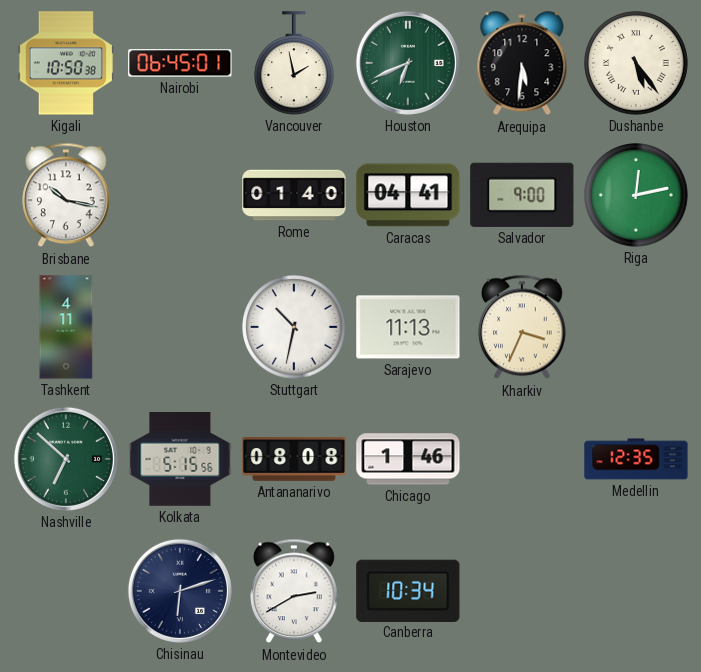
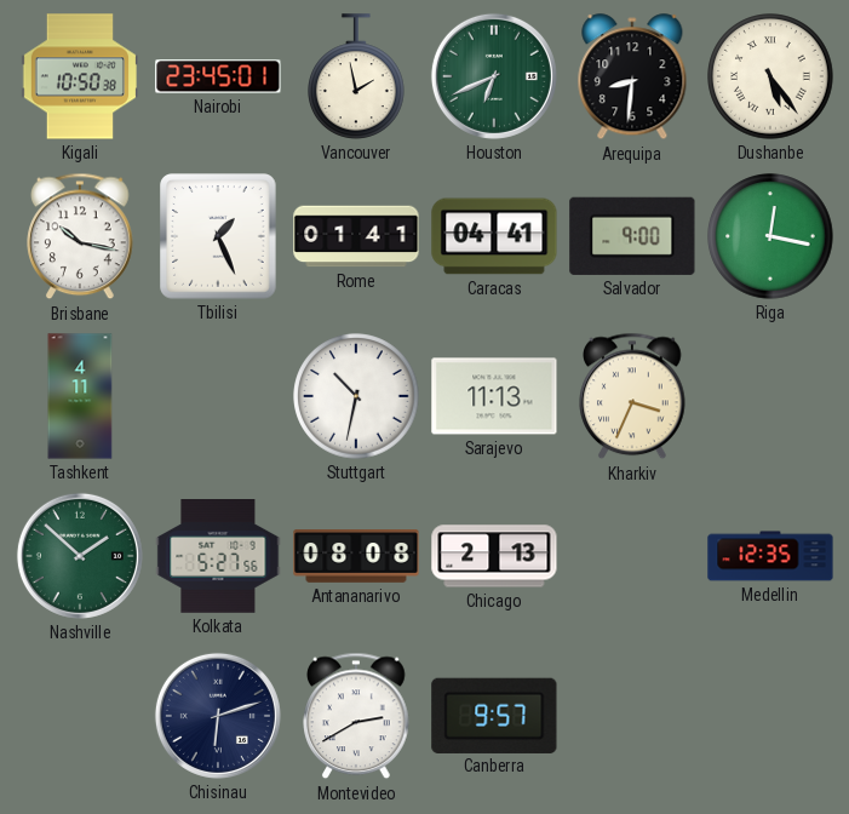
Nairobi: 06:45 -> 23:45 (218, 76)
Arequipa: 5:31 -> 8:31 (632, 78)
Tbilisi: none -> 1:26 (218, 236)
Rome: 01:40 -> 01:41 (356, 236)
Riga: 12:13 -> 12:17 (770, 236)
Nashville: 6:52 -> 1:52 (80, 556)
Kolkata: 5:15 -> 5:27 (218, 557)
Chicago: 1:46 -> 2:13 (494, 556)
Canberra: 10:34 -> 9:57 (494, 715)
